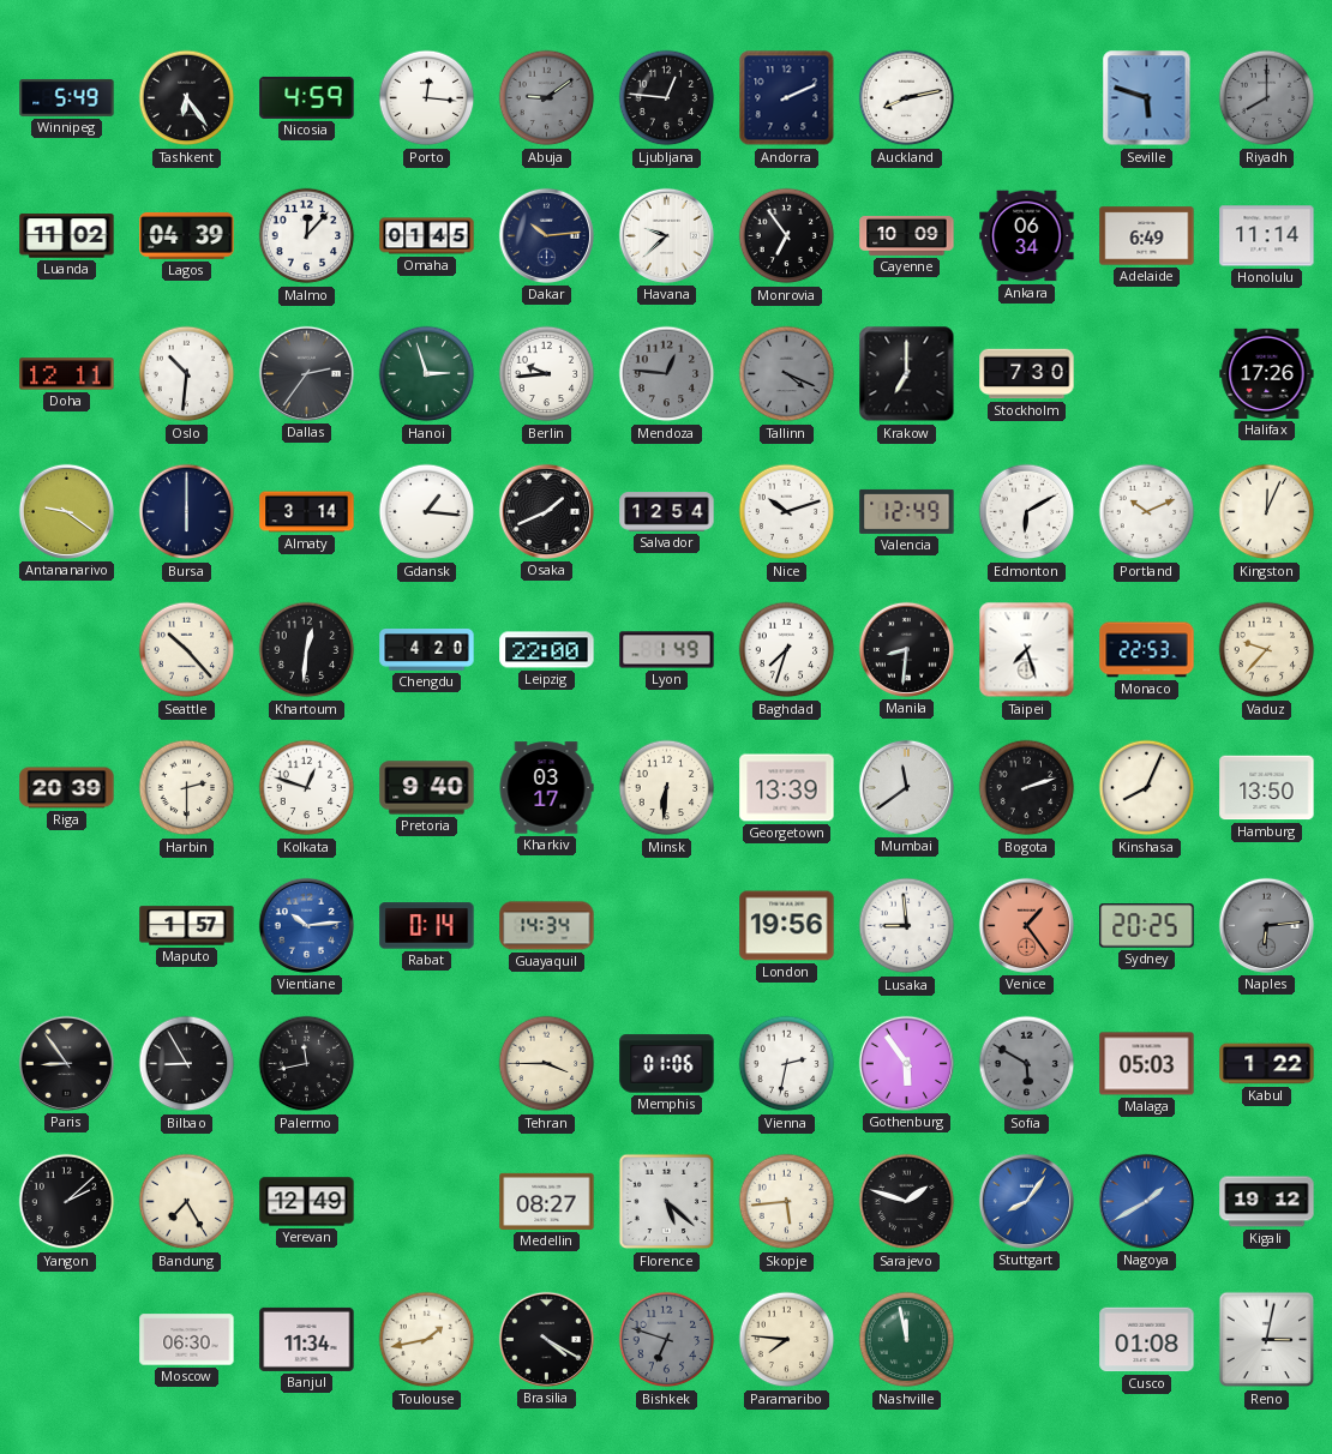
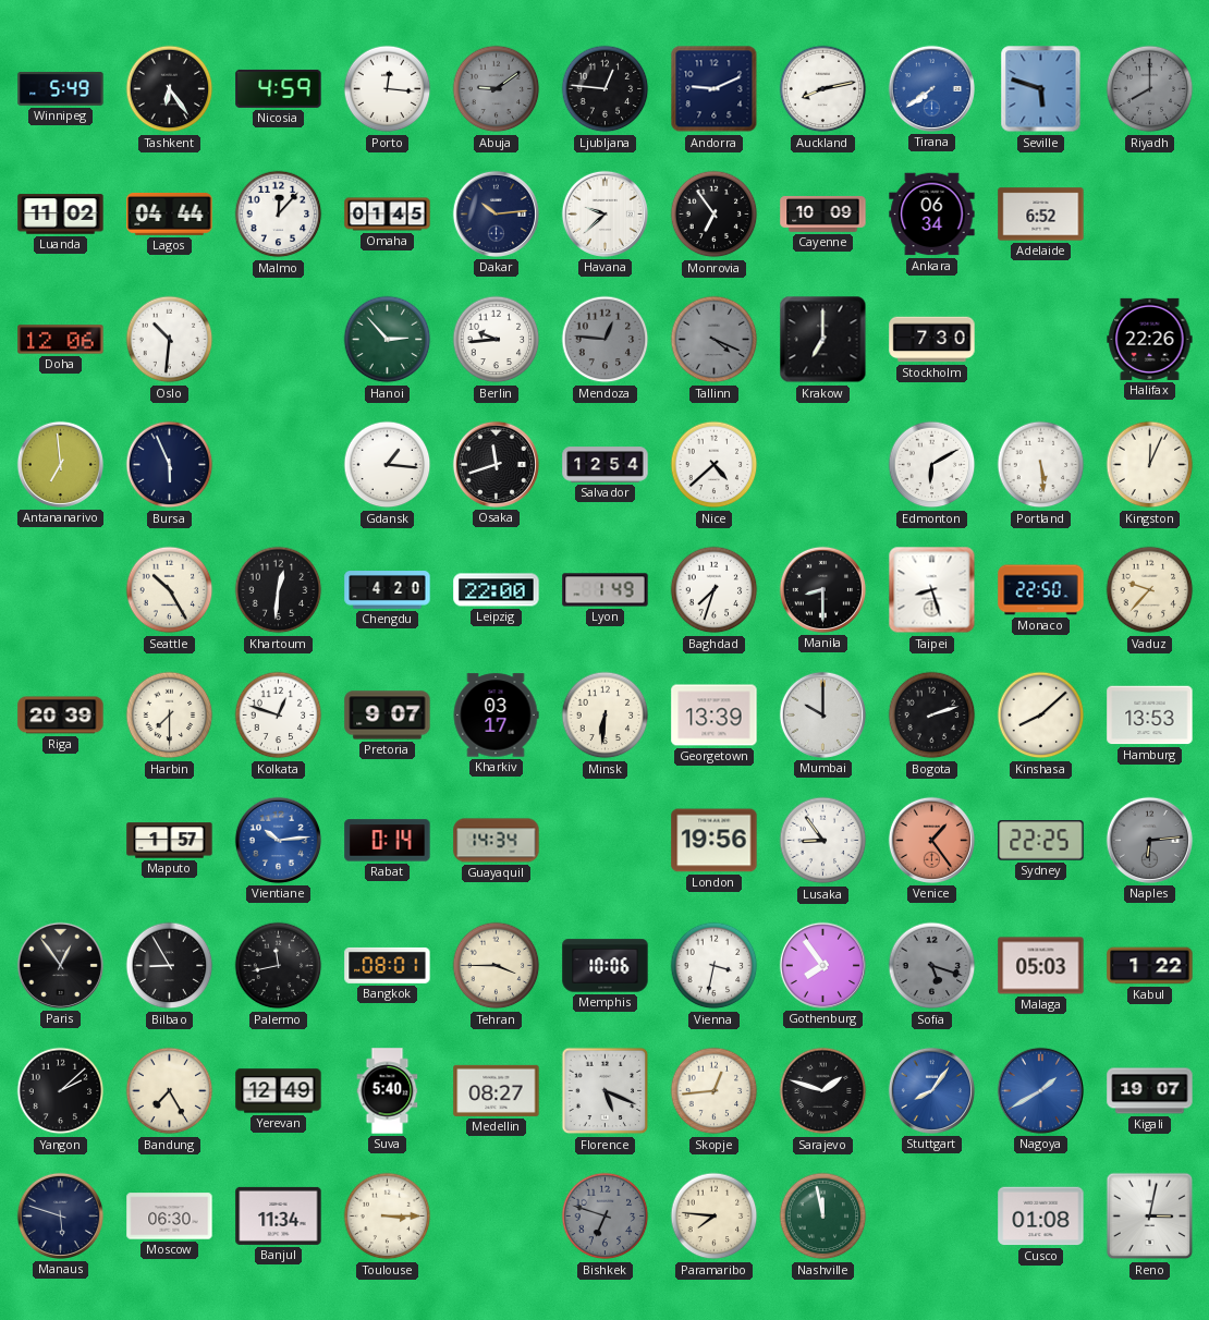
Andorra: 2:11 -> 9:11 (715, 89)
Tirana: none -> 7:39 (931, 88)
Lagos: 04:39 -> 04:44 (170, 215)
Adelaide: 6:49 -> 6:52 (1041, 215)
Honolulu: 11:14 -> none (1267, 236)
Doha: 12:11 -> 12:06 (61, 340)
Dallas: 2:36 -> none (306, 373)
Hanoi: 2:57 -> 2:53 (388, 340)
Halifax: 17:26 -> 22:26 (1150, 339)
Antananarivo: 9:21 -> 6:59 (60, 464)
Bursa: 6:00 -> 5:56 (170, 465)
Almaty: 3:14 -> none (307, 512)
Osaka: 1:41 -> 11:42 (496, 464)
Nice: 10:12 -> 4:38 (715, 465)
Valencia: 12:49 -> none (907, 511)
Portland: 10:11 -> 5:29 (1041, 465)
Seattle: 10:23 -> 10:25 (170, 590)
Manila: 8:31 -> 8:30 (822, 589)
Taipei: 7:27 -> 8:27 (932, 590)
Monaco: 22:53 -> 22:50 (1041, 590)
Harbin: 2:30 -> 7:30 (170, 716)
Pretoria: 9:40 -> 9:07 (388, 716)
Mumbai: 11:39 -> 10:00 (822, 714)
Kinshasa: 8:04 -> 8:08 (1041, 716)
Hamburg: 13:50 -> 13:53 (1150, 716)
Lusaka: 8:59 -> 8:54 (823, 841)
Sydney: 20:25 -> 22:25 (1041, 841)
Paris: 8:54 -> 12:54 (60, 965)
Bangkok: none -> 08:01 (388, 965)
Memphis: 01:06 -> 10:06 (606, 966)
Vienna: 2:32 -> 3:32 (715, 966)
Gothenburg: 5:54 -> 7:54 (822, 965)
Sofia: 5:50 -> 5:18 (932, 966)
Suva: none -> 5:40 (388, 1091)
Florence: 5:22 -> 5:19 (606, 1091)
Skopje: 5:44 -> 12:44 (715, 1091)
Kigali: 19:12 -> 19:07 (1150, 1091)
Manaus: none -> 5:48 (60, 1215)
Toulouse: 1:43 -> 3:15 (388, 1217)
Brasilia: 4:20 -> none (546, 1339)
